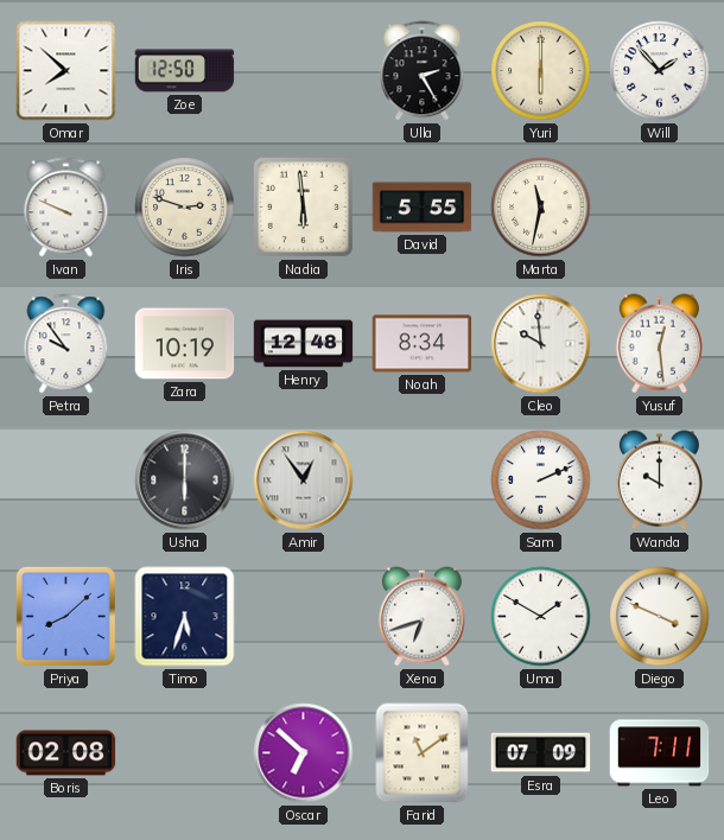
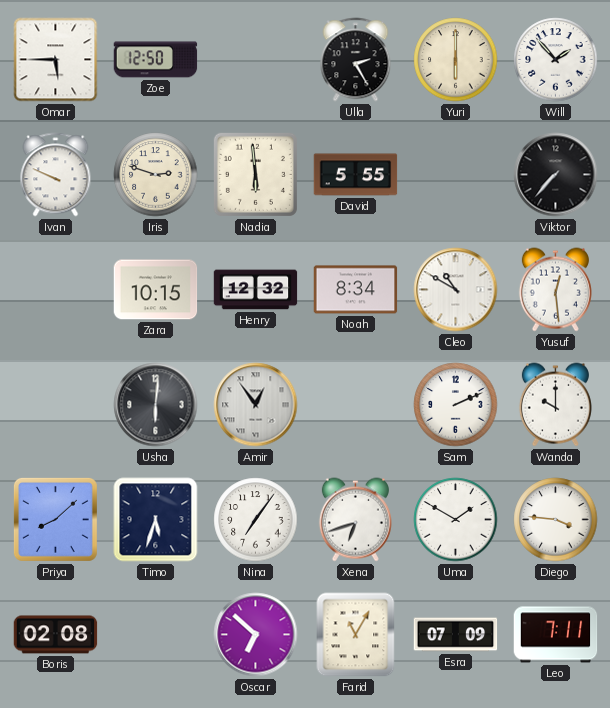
Omar: 7:52 -> 5:45 (56, 60)
Marta: 11:32 -> none (541, 208)
Viktor: none -> 7:37 (556, 175)
Petra: 9:54 -> none (66, 344)
Zara: 10:19 -> 10:15 (156, 290)
Henry: 12:48 -> 12:32 (256, 290)
Cleo: 9:59 -> 10:50 (456, 290)
Usha: 6:00 -> 6:01 (156, 405)
Nina: none -> 7:06 (256, 520)
Diego: 3:49 -> 3:46 (556, 520)
Farid: 11:09 -> 11:05 (356, 635)
